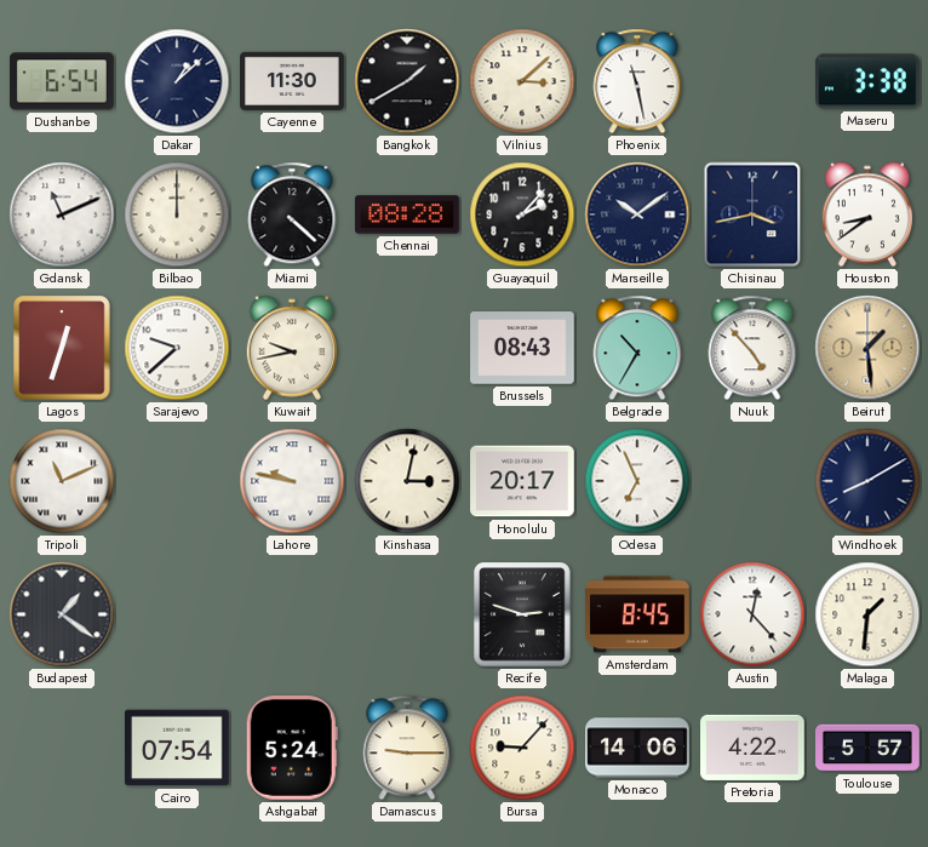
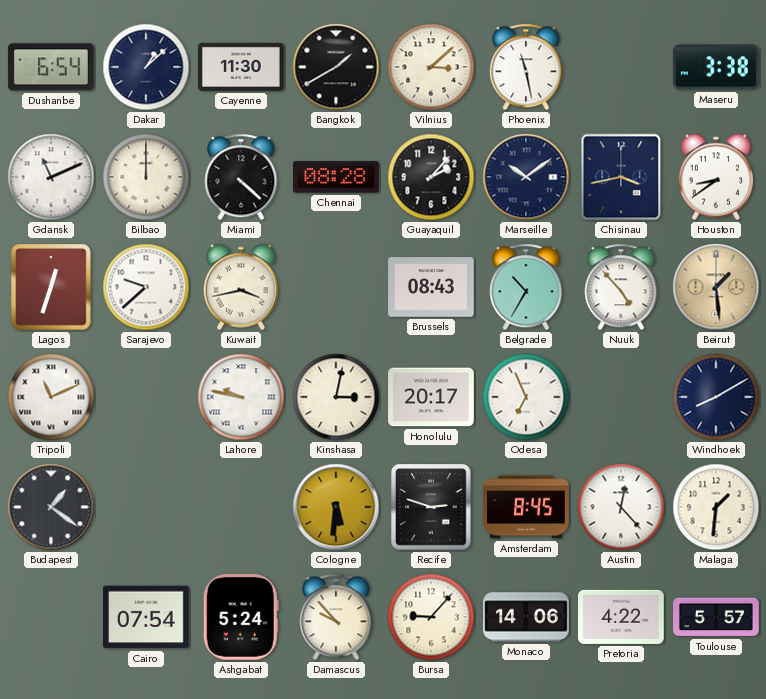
Kuwait: 9:43 -> 3:43 (240, 287)
Cologne: none -> 5:31 (336, 507)
Damascus: 9:15 -> 9:53 (336, 617)
